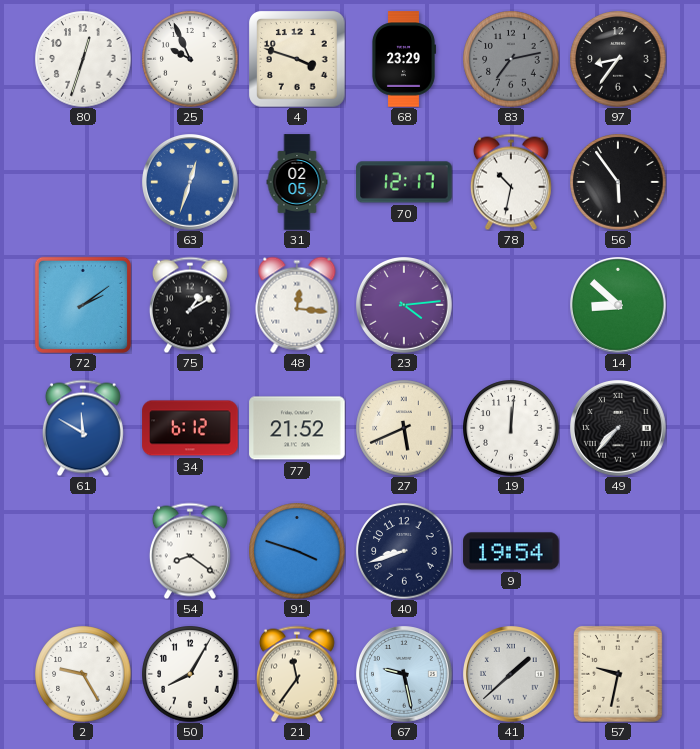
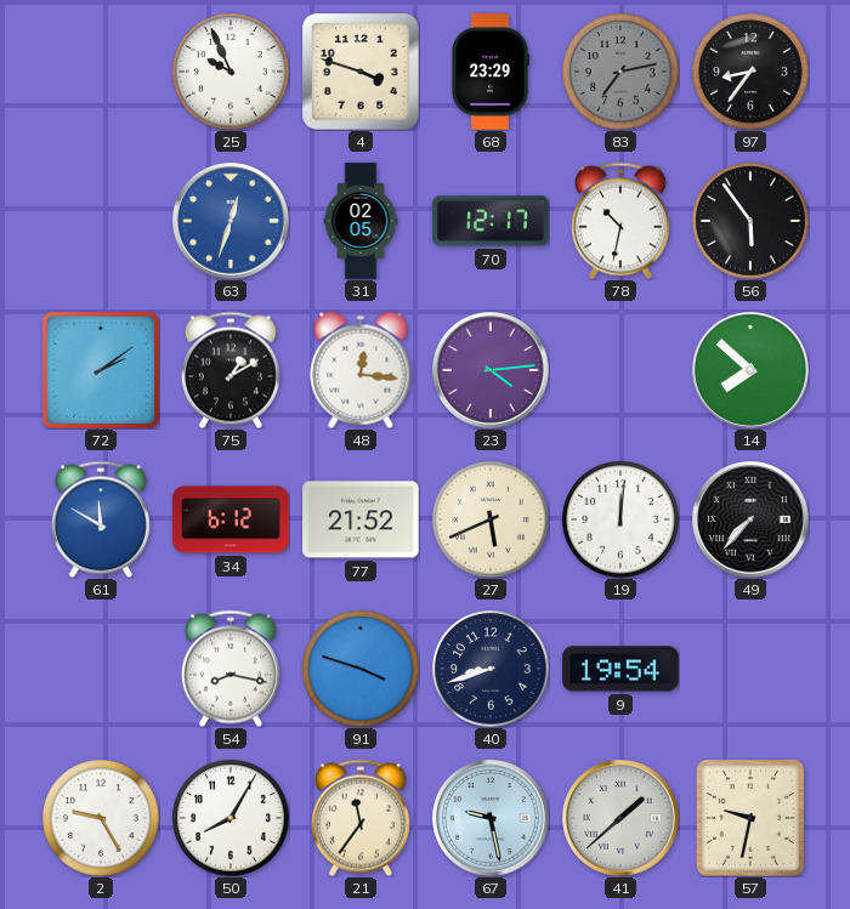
80: 12:33 -> none (83, 59)
14: 8:52 -> 7:52 (752, 371)
54: 8:21 -> 8:17 (231, 669)
